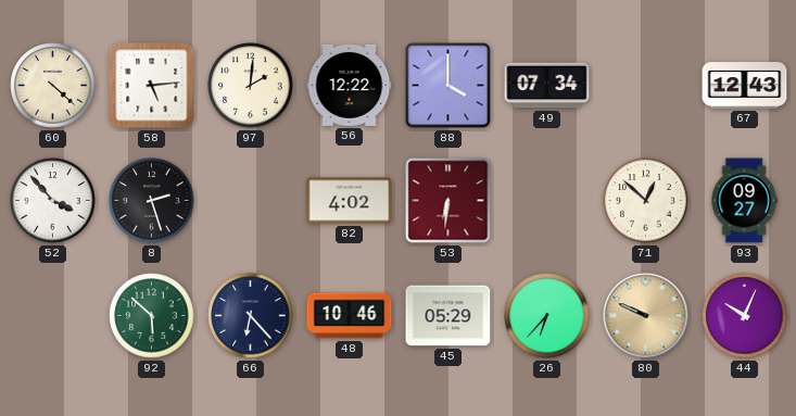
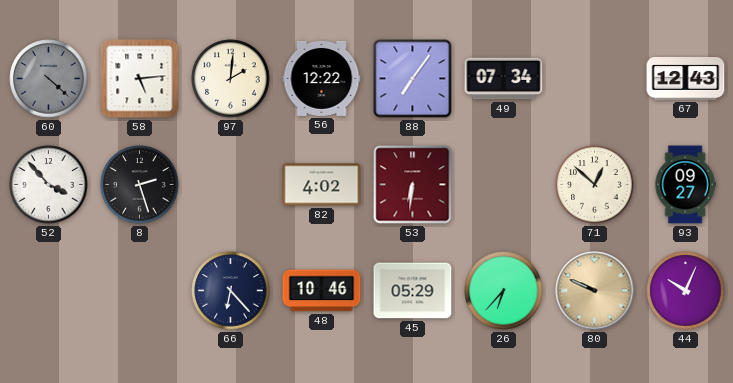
60 dial: cream -> grey (49, 79)
88: 4:00 -> 7:06 (413, 79)
92: 5:52 -> none (152, 316)
